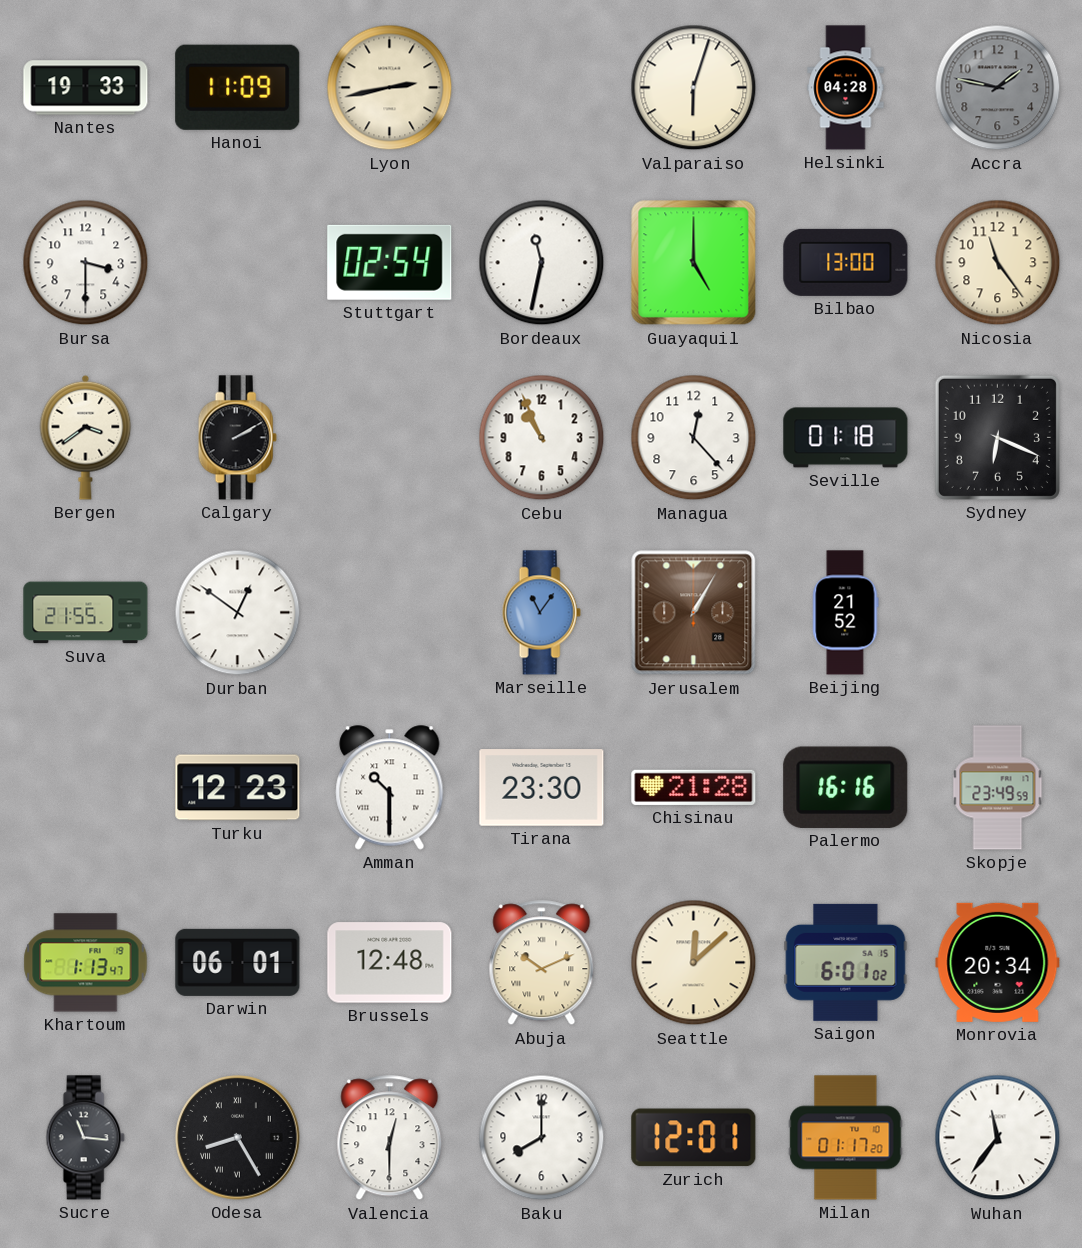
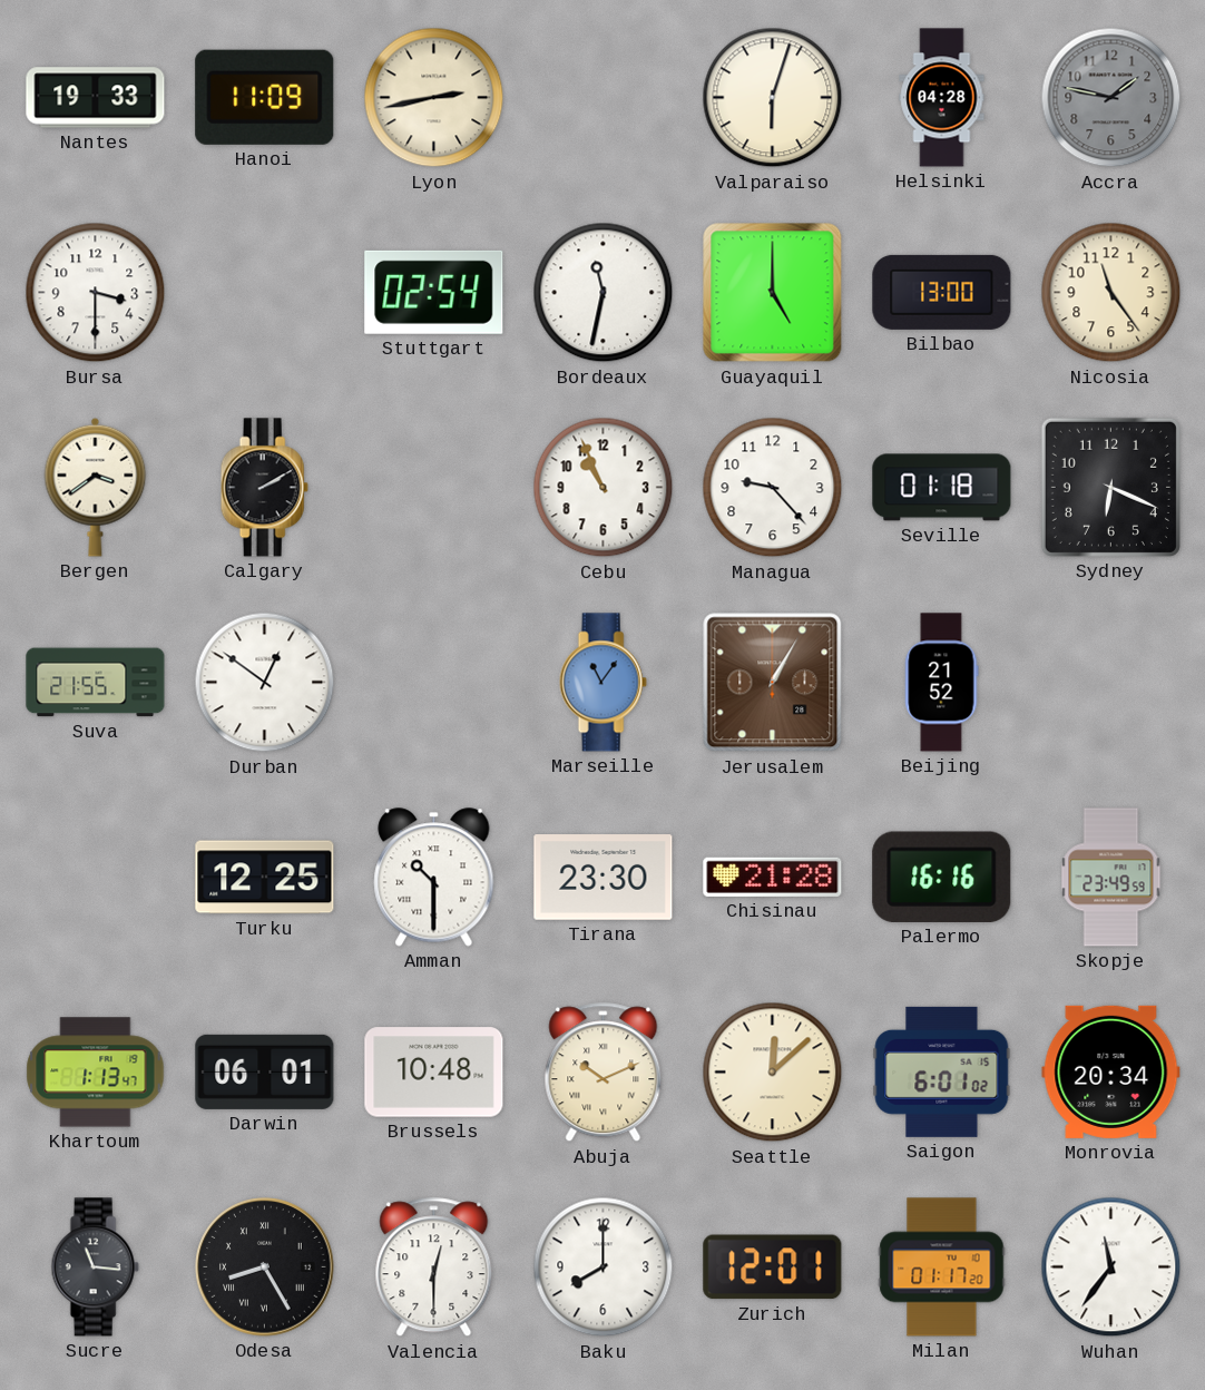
Managua: 12:23 -> 9:23 (773, 488)
Turku: 12:23 -> 12:25 (265, 878)
Brussels: 12:48 -> 10:48 (434, 1073)
